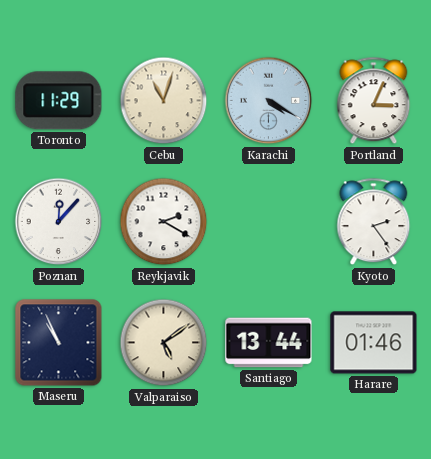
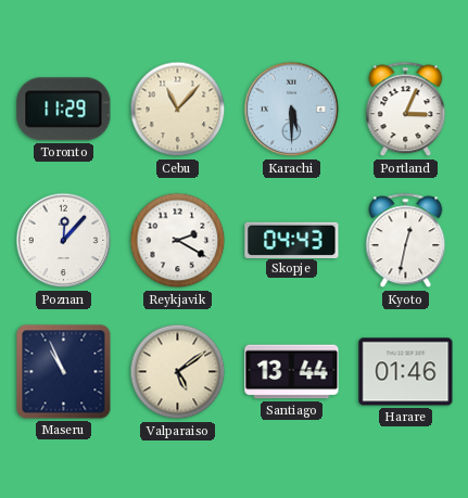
Cebu: 11:03 -> 11:07 (178, 110)
Karachi: 4:20 -> 5:30 (292, 110)
Skopje: none -> 04:43 (292, 240)
Kyoto: 2:24 -> 12:32 (406, 241)
